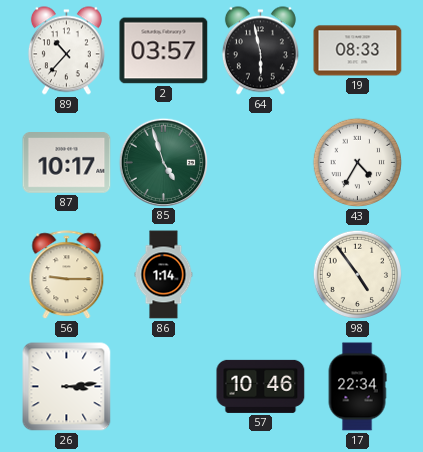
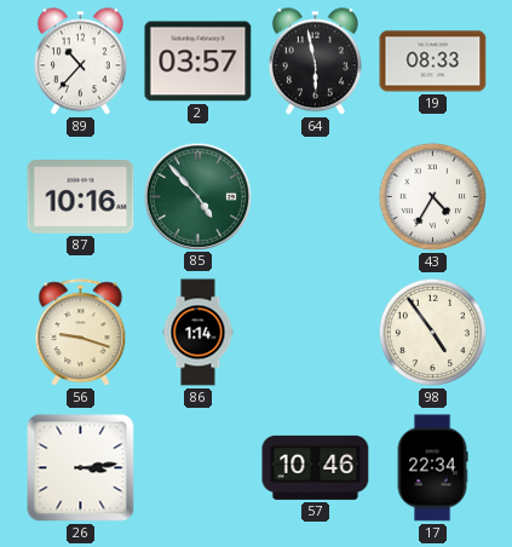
87: 10:17 -> 10:16 (81, 197)
85: 4:57 -> 4:53 (197, 196)
56: 9:15 -> 9:18 (81, 333)
